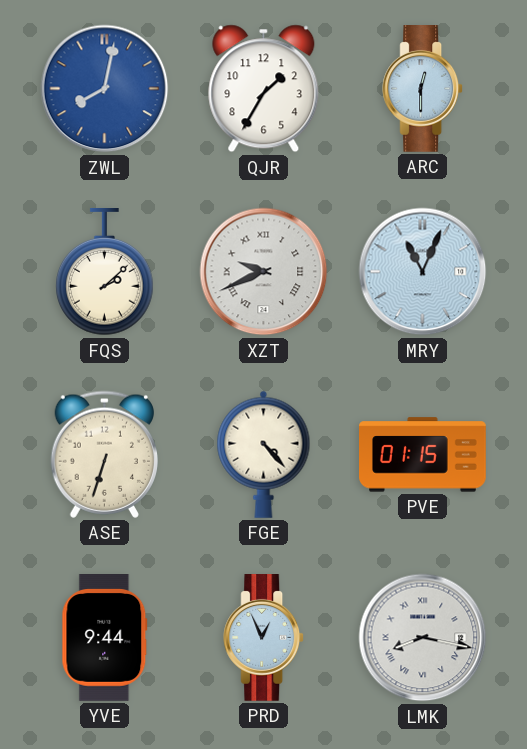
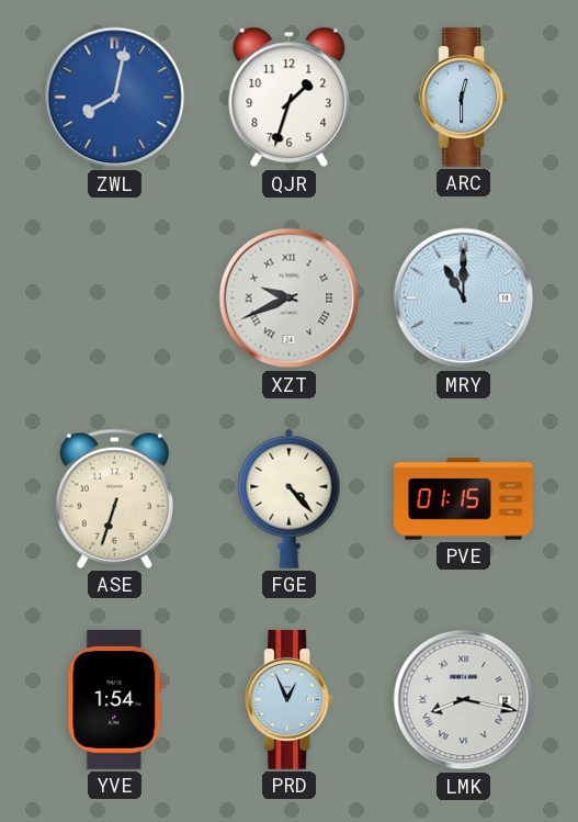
QJR: 1:35 -> 1:33 (290, 98)
FQS: 2:08 -> none (105, 273)
MRY: 11:04 -> 11:00 (464, 299)
YVE: 9:44 -> 1:54 (115, 700)
